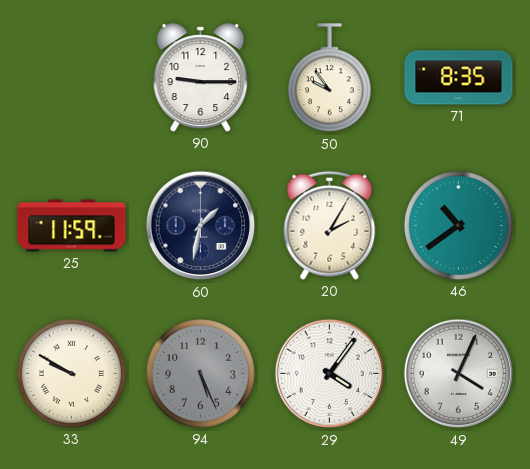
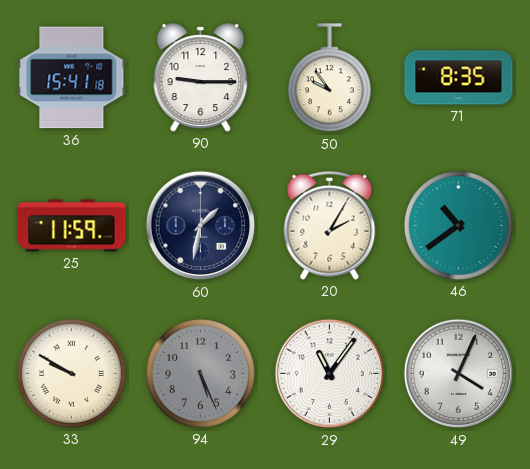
36: none -> 15:41 (72, 78)
29: 4:06 -> 11:06 (330, 374)
